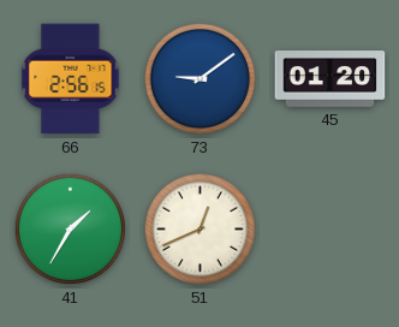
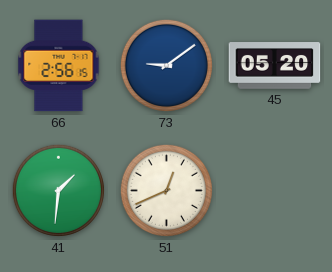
45: 01:20 -> 05:20 (275, 66)
41: 1:35 -> 1:31 (58, 190)
